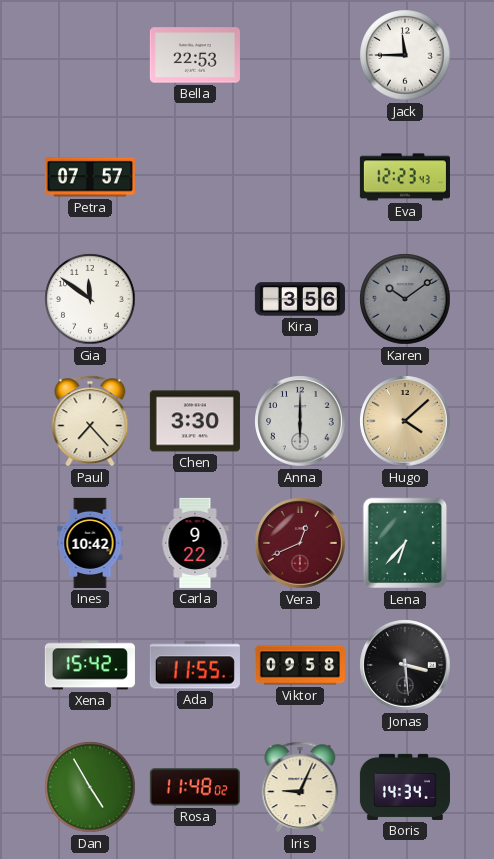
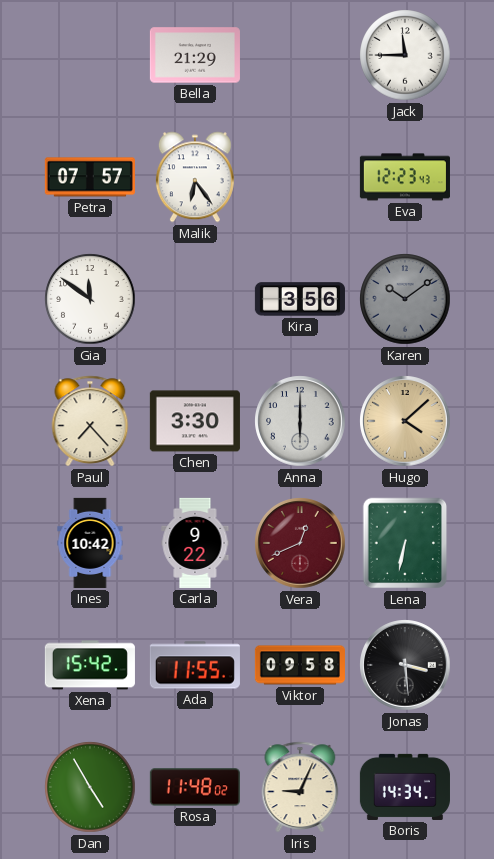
Bella: 22:53 -> 21:29 (195, 55)
Malik: none -> 6:24 (195, 177)
Lena: 6:37 -> 6:32 (405, 543)
